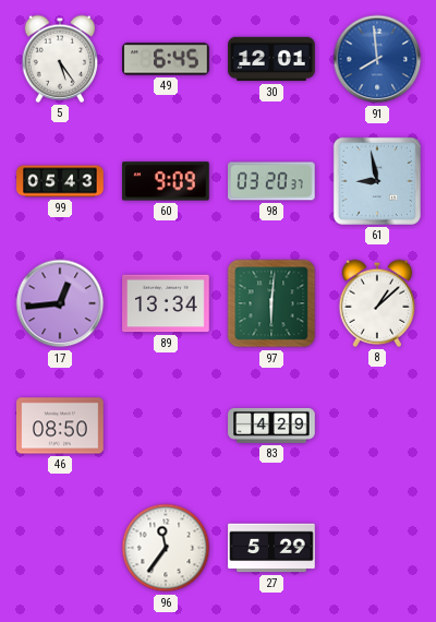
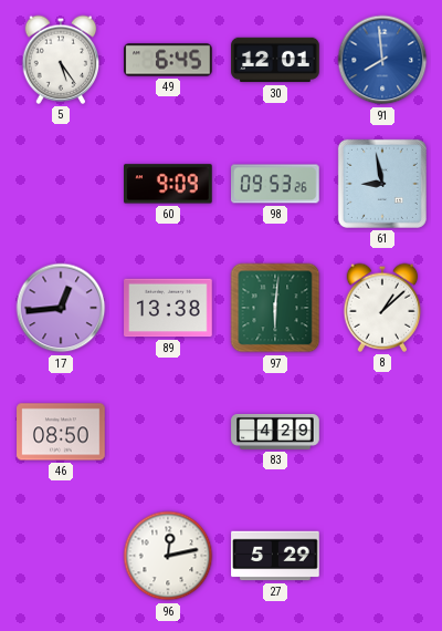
99: 05:43 -> none (60, 181)
98: 03:20 -> 09:53 (276, 184)
89: 13:34 -> 13:38 (168, 308)
96: 11:36 -> 12:13 (168, 556)
